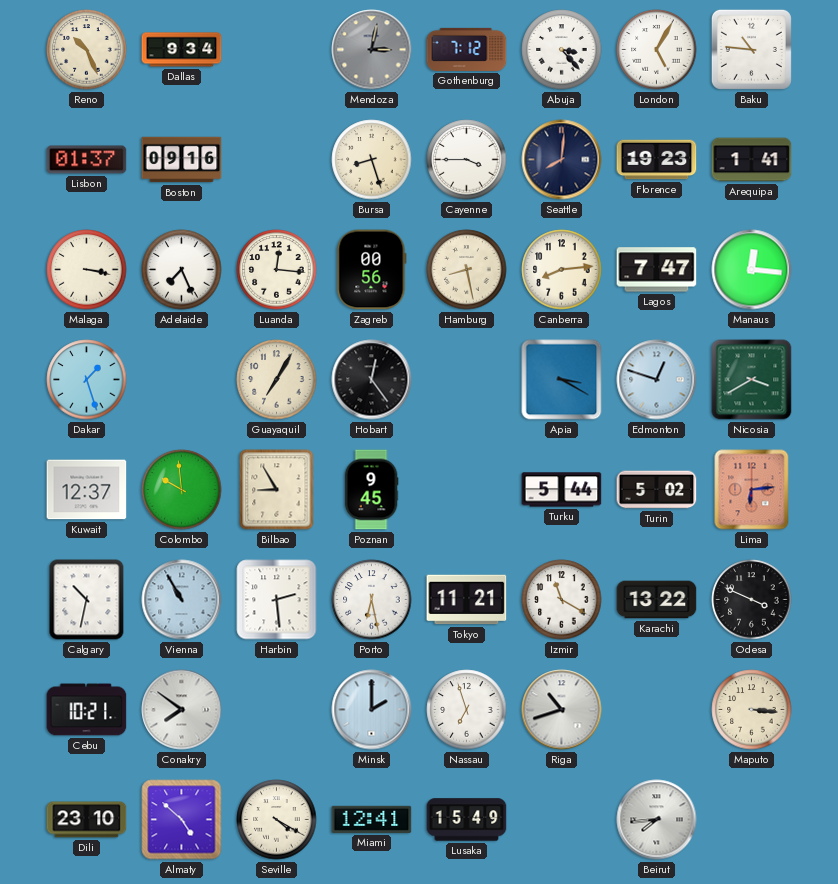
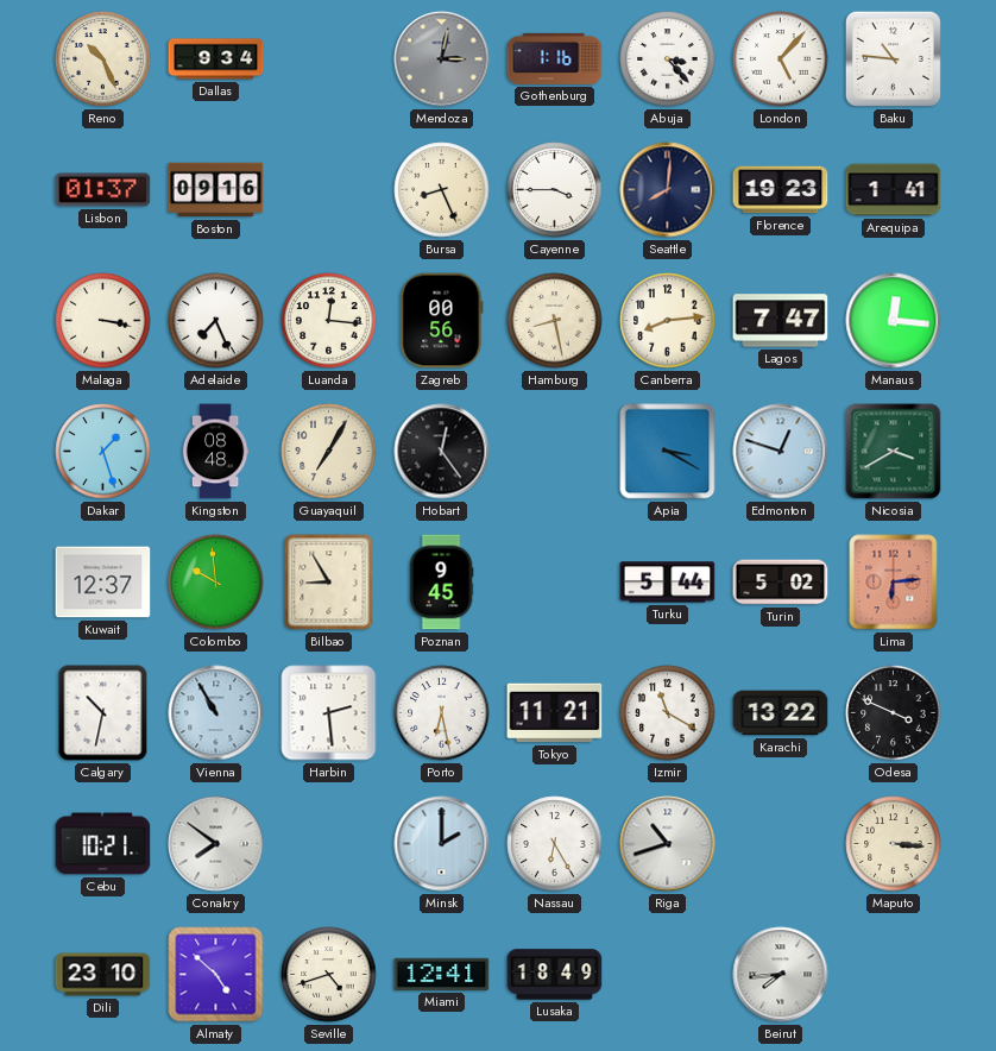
Gothenburg: 7:12 -> 1:16 (555, 58)
London: 5:05 -> 5:07 (781, 59)
Bursa: 8:27 -> 8:26 (442, 190)
Kingston: none -> 08:48 (215, 452)
Nassau: 6:57 -> 6:25 (555, 844)
Seville: 4:20 -> 4:42 (329, 975)
Lusaka: 15:49 -> 18:49 (555, 975)
